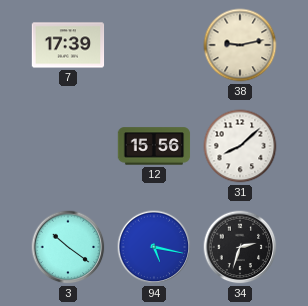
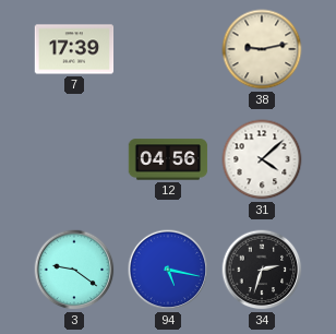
12: 15:56 -> 04:56 (168, 159)
31: 8:08 -> 4:08 (262, 159)
3: 10:21 -> 9:21 (74, 270)
